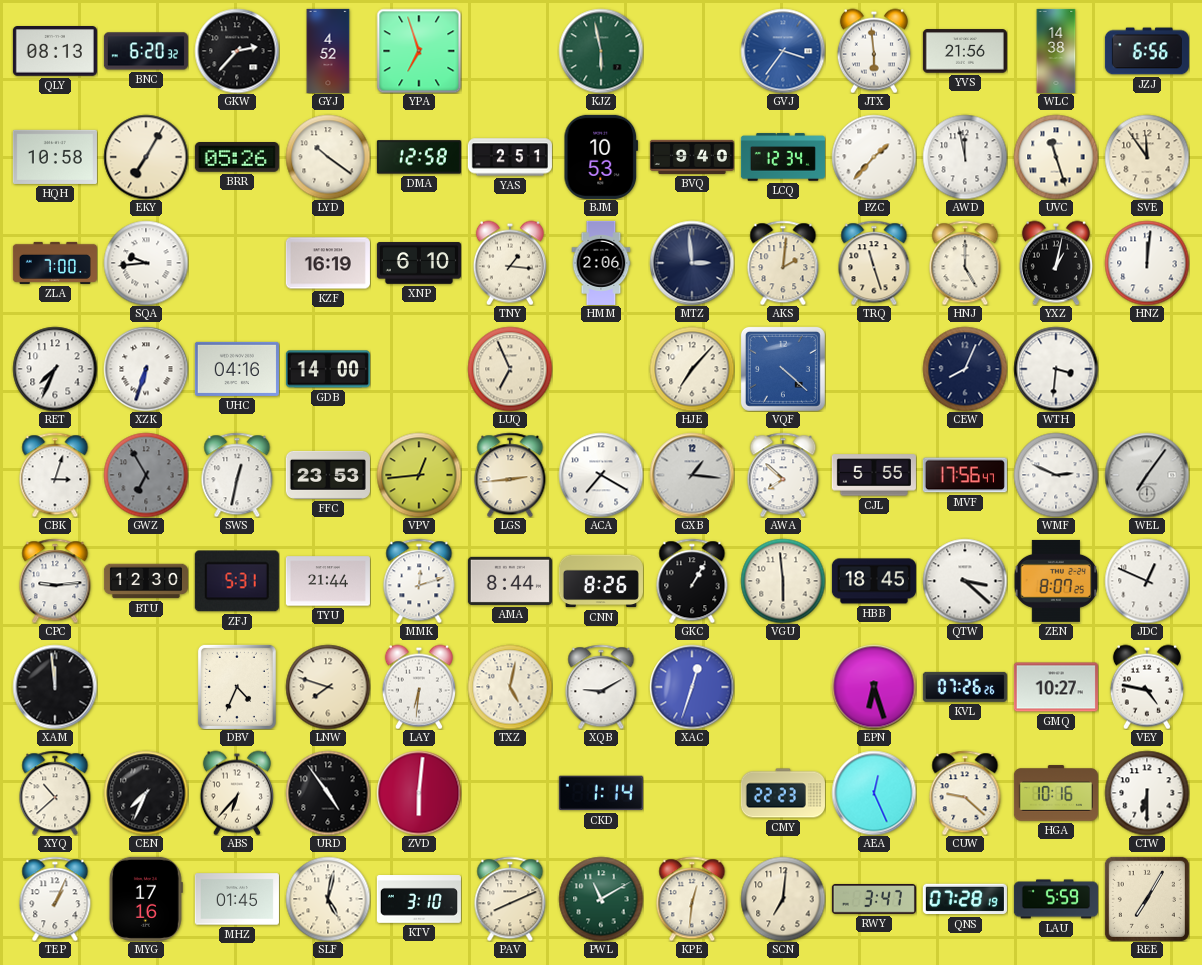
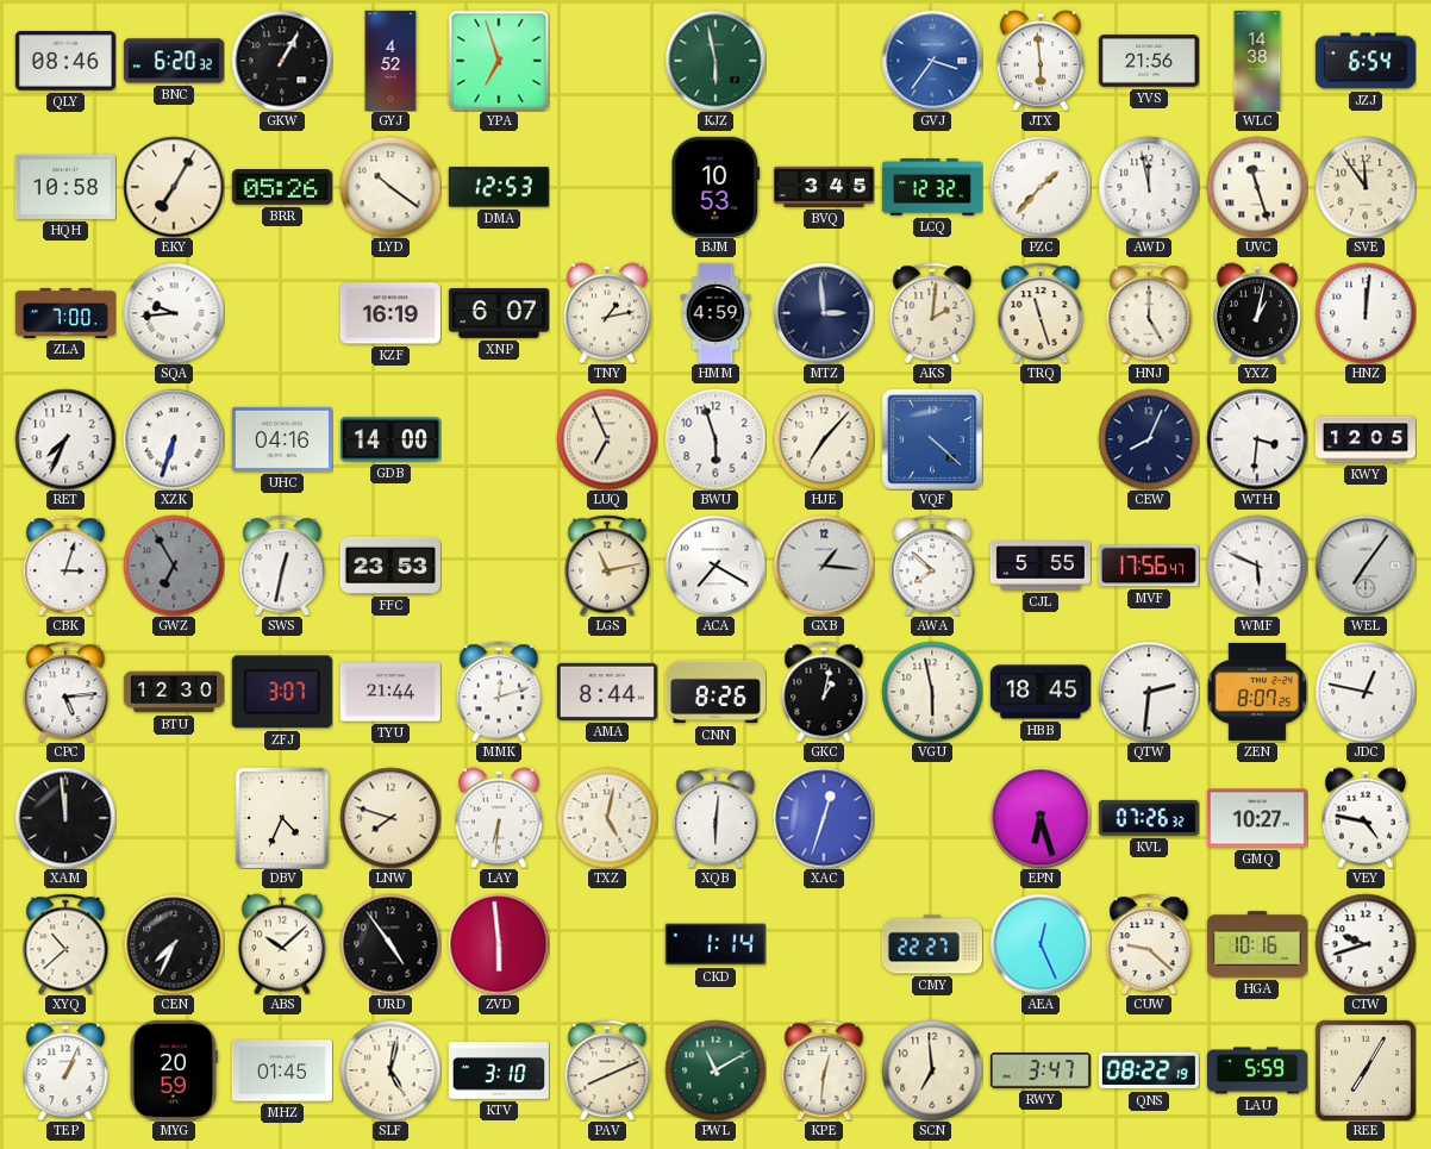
QLY: 08:13 -> 08:46 (65, 61)
GKW: 2:37 -> 1:05 (282, 61)
JZJ: 6:56 -> 6:54 (1366, 61)
DMA: 12:58 -> 12:53 (499, 187)
YAS: 2:51 -> none (510, 157)
BVQ: 9:40 -> 3:45 (824, 187)
LCQ: 12:34 -> 12:32 (932, 187)
XNP: 6:10 -> 6:07 (499, 313)
TNY: 1:16 -> 1:13 (607, 313)
HMM: 2:06 -> 4:59 (715, 313)
BWU: none -> 5:57 (715, 439)
KWY: none -> 12:05 (1366, 439)
VPV: 12:44 -> none (419, 475)
LGS: 2:44 -> 11:13 (607, 566)
WMF: 2:49 -> 5:49 (1257, 566)
CPC: 9:14 -> 5:14 (65, 692)
ZFJ: 5:31 -> 3:07 (282, 692)
GKC: 1:05 -> 1:02 (824, 692)
VGU: 5:59 -> 5:58 (932, 692)
QTW: 3:22 -> 2:31 (1149, 692)
JDC: 12:49 -> 12:47 (1366, 692)
XQB: 9:10 -> 6:01 (715, 818)
KVL: 07:26:26 -> 07:26:32 (1149, 818)
ABS: 6:37 -> 10:08 (282, 944)
ZVD: 6:01 -> 5:59 (499, 944)
CMY: 22:23 -> 22:27 (932, 944)
CTW: 6:30 -> 9:42 (1366, 944)
MYG: 17:16 -> 20:59 (174, 1070)
SCN: 7:01 -> 6:59 (932, 1070)
QNS: 07:28 -> 08:22 (1149, 1070)
